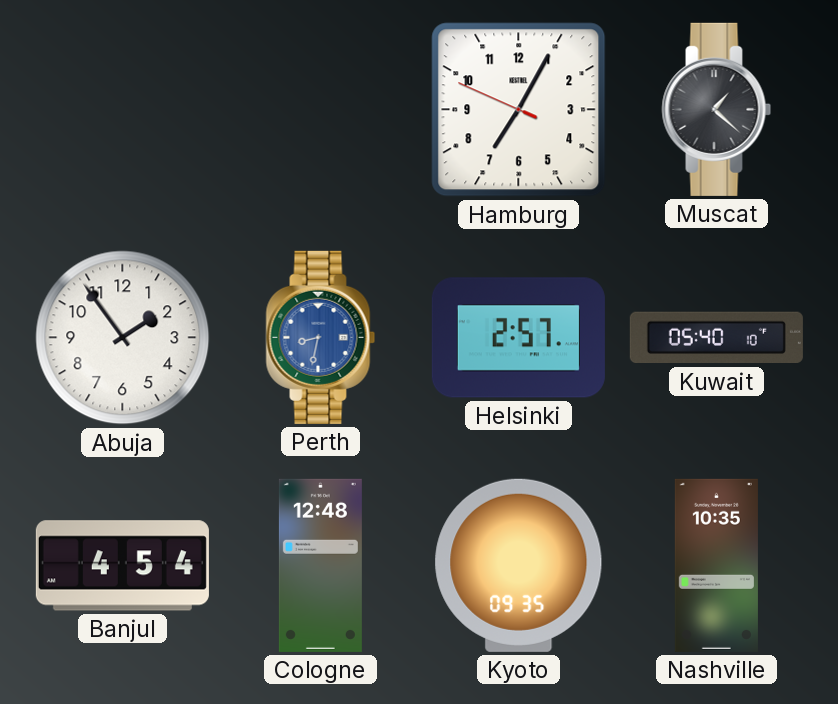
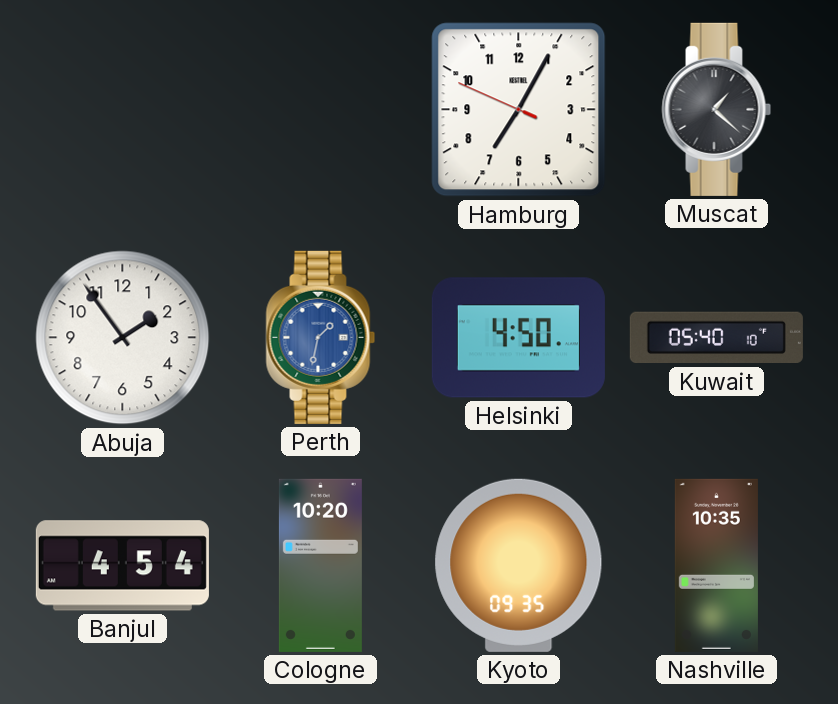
Perth: 8:32 -> 1:32 (321, 337)
Helsinki: 2:57 -> 4:50 (518, 338)
Cologne: 12:48 -> 10:20 (320, 565)
